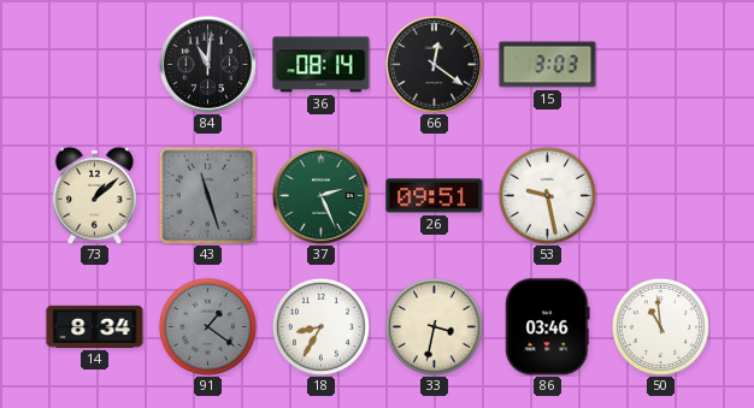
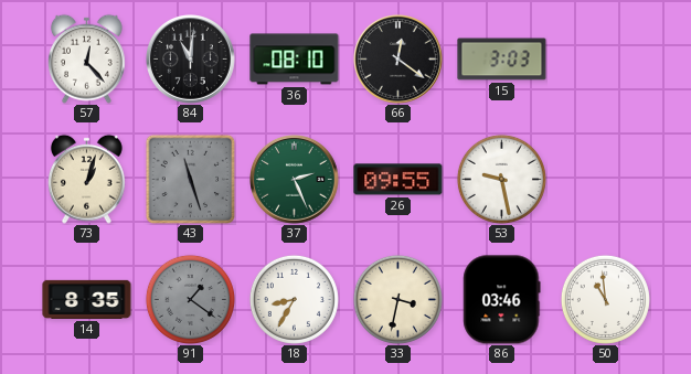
57: none -> 12:23 (86, 58)
36: 08:14 -> 08:10 (295, 60)
73: 1:08 -> 1:03 (86, 179)
26: 09:51 -> 09:55 (398, 180)
14: 8:34 -> 8:35 (87, 299)
